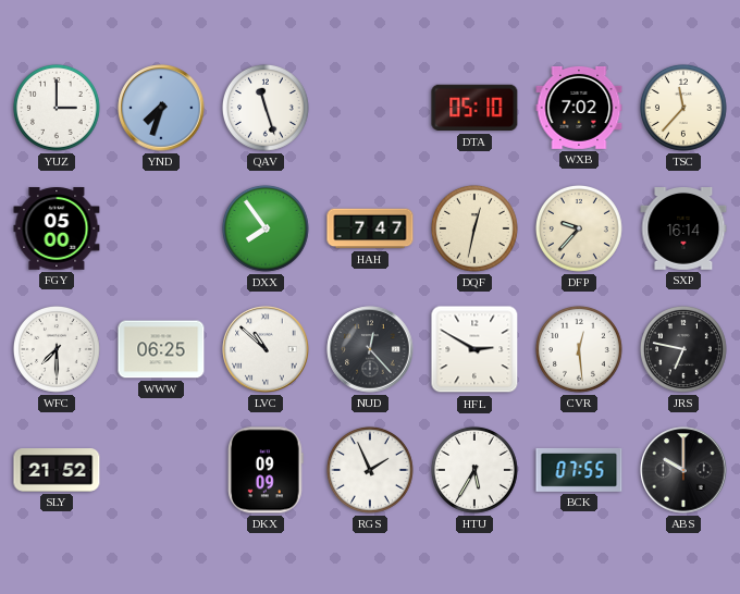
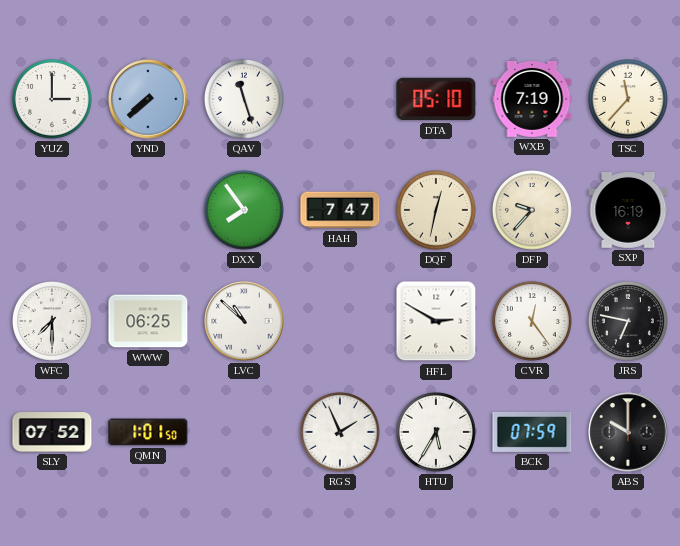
YND: 7:33 -> 7:38 (148, 99)
WXB: 7:02 -> 7:19 (532, 99)
FGY: 05:00 -> none (57, 228)
SXP: 16:14 -> 16:19 (628, 211)
NUD: 12:23 -> none (370, 349)
CVR: 12:29 -> 12:24 (532, 321)
SLY: 21:52 -> 07:52 (52, 432)
QMN: none -> 1:01 (148, 432)
DKX: 09:09 -> none (266, 470)
BCK: 07:55 -> 07:59 (532, 432)
